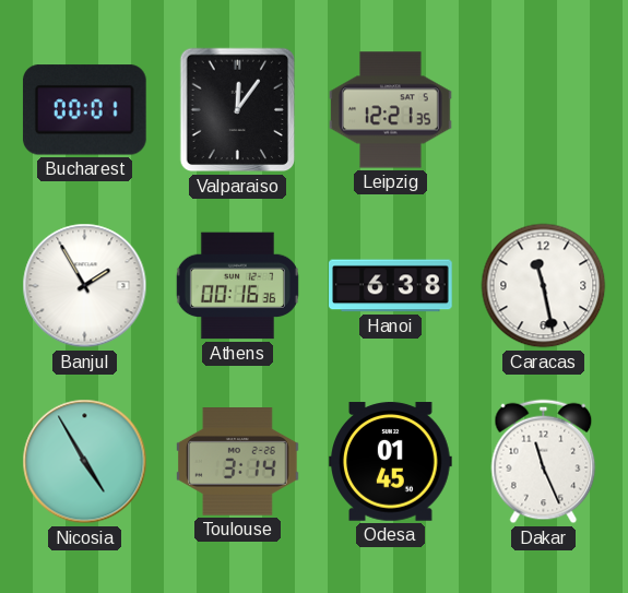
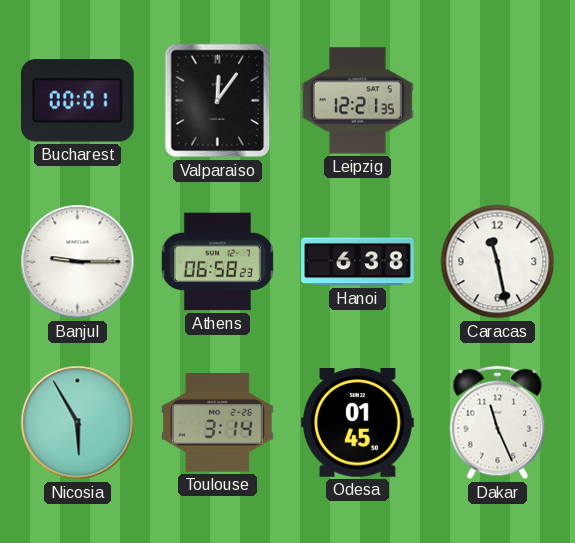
Banjul: 1:55 -> 9:15 (78, 262)
Athens: 00:16 -> 06:58 (217, 262)
Nicosia: 4:55 -> 5:55 (78, 423)
